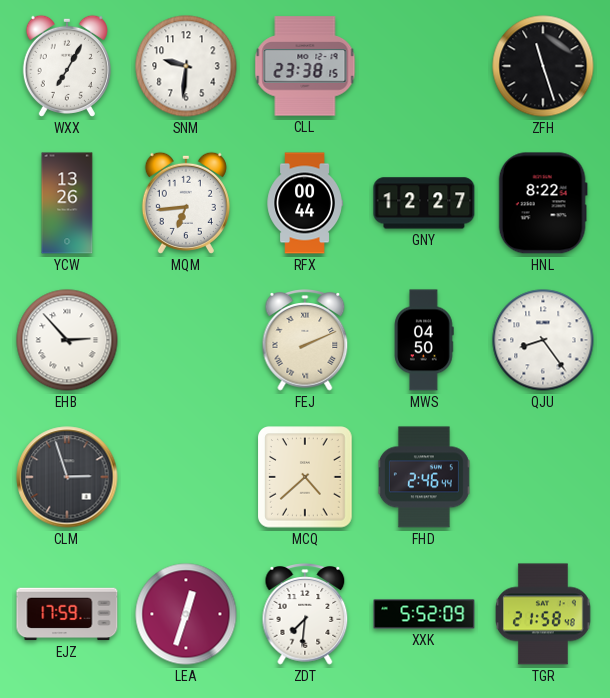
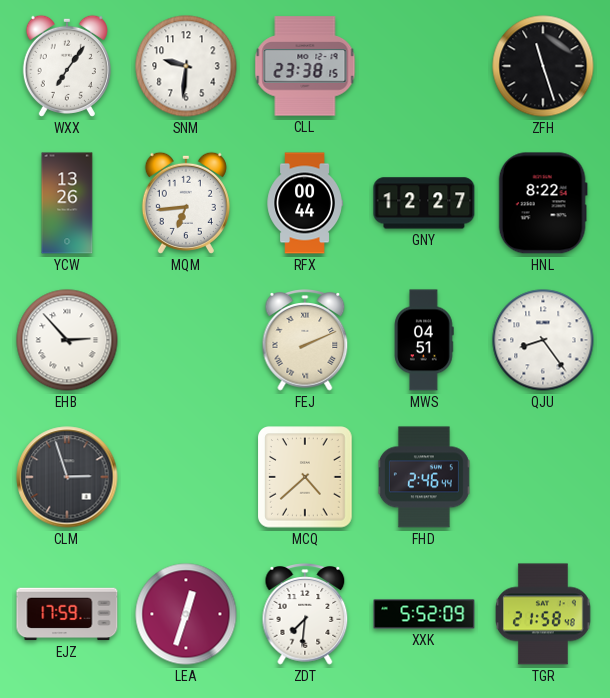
WXX: 7:05 -> 7:06 (67, 66)
MWS: 04:50 -> 04:51 (424, 340)
